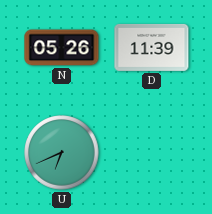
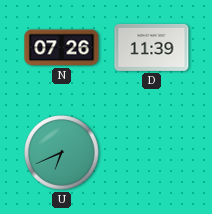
N: 05:26 -> 07:26 (62, 48)
